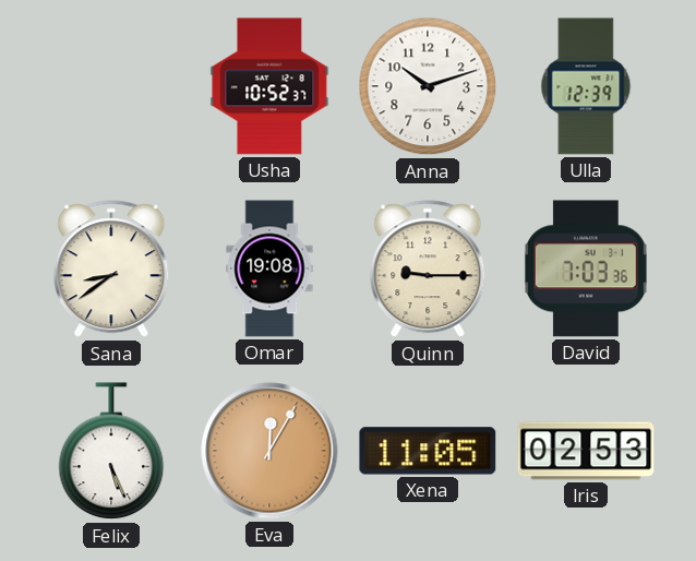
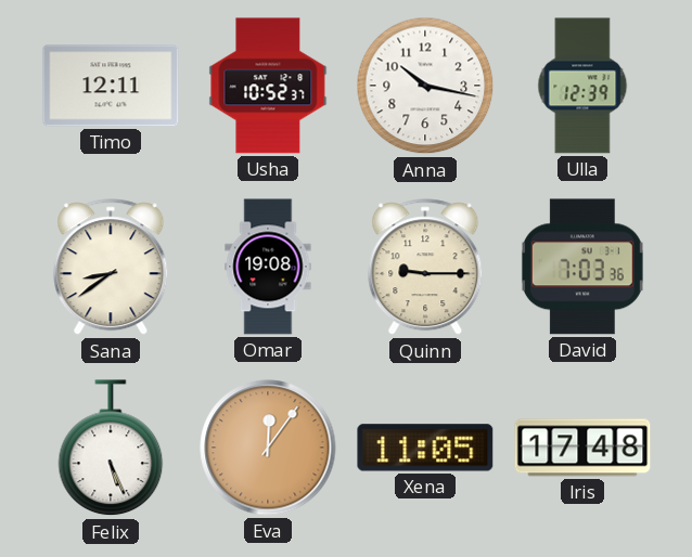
Timo: none -> 12:11 (111, 86)
Anna: 10:12 -> 10:17 (425, 86)
Eva: 12:05 -> 12:06 (268, 448)
Iris: 02:53 -> 17:48 (582, 448)
